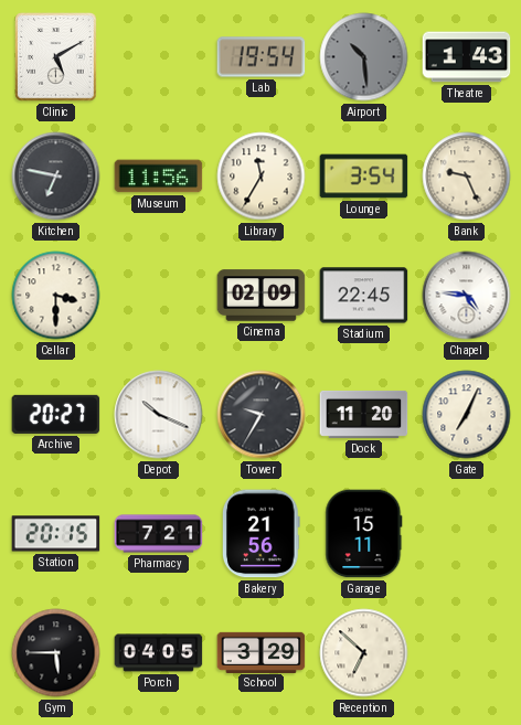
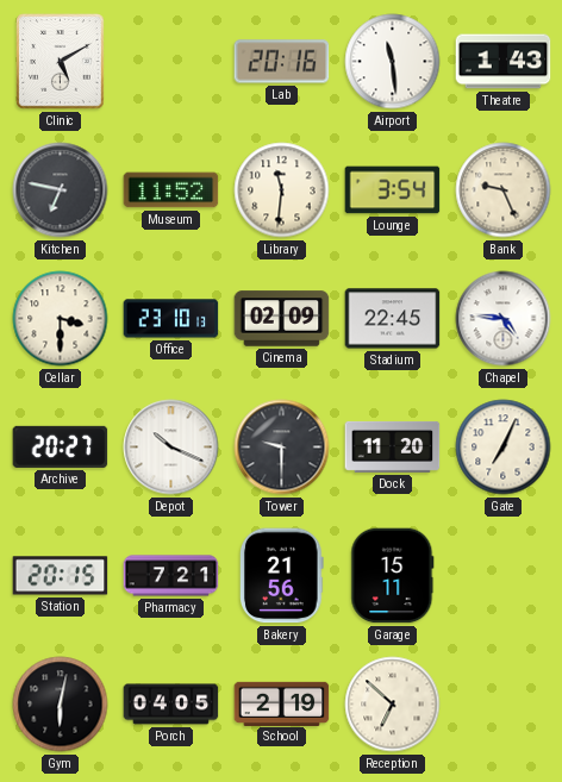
Lab: 19:54 -> 20:16 (282, 62)
Airport: 10:29 -> 11:29 (393, 62)
Airport dial: grey -> white (393, 62)
Museum: 11:56 -> 11:52 (171, 190)
Library: 11:35 -> 11:31 (282, 190)
Office: none -> 23:10 (171, 319)
Tower: 9:35 -> 9:30 (282, 448)
Gym: 5:45 -> 6:02 (61, 705)
School: 3:29 -> 2:19 (282, 703)
